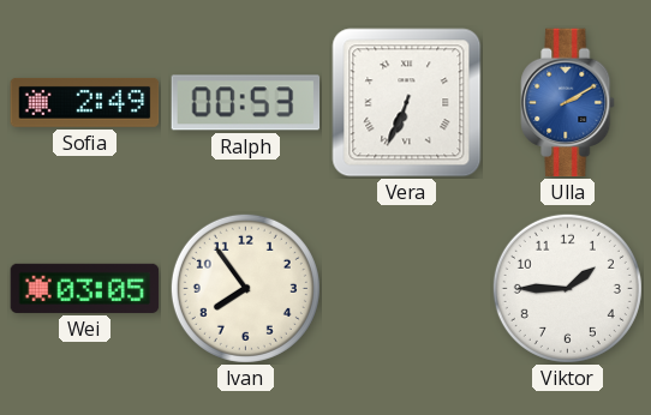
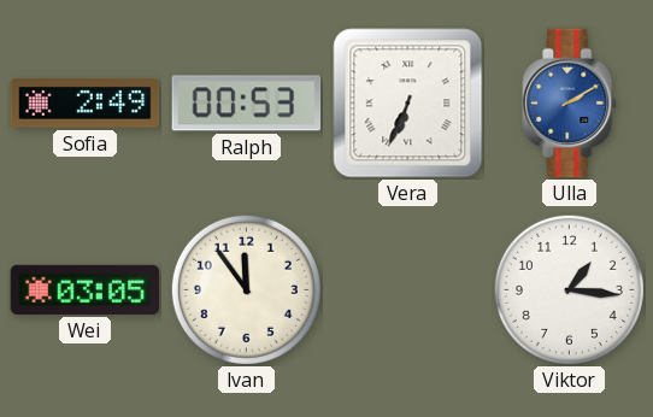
Ivan: 7:54 -> 11:54 (246, 289)
Viktor: 1:45 -> 1:16 (569, 289)
